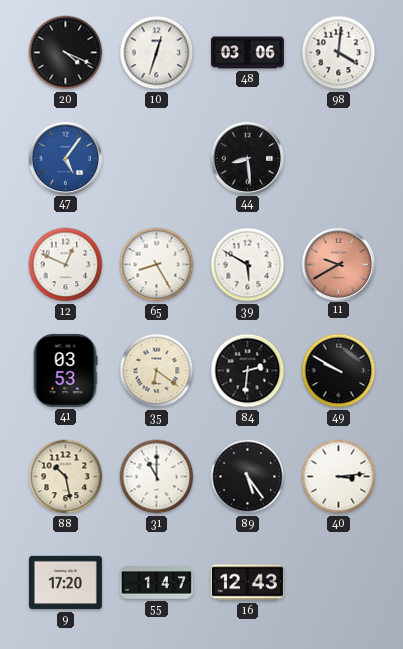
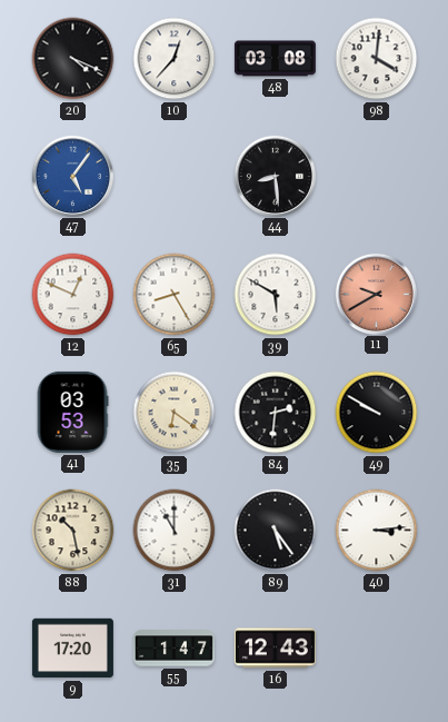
10: 12:33 -> 12:37 (175, 59)
48: 03:06 -> 03:08 (275, 59)
